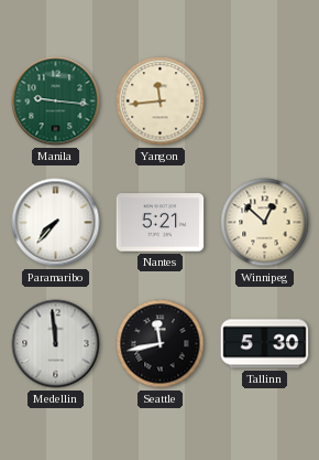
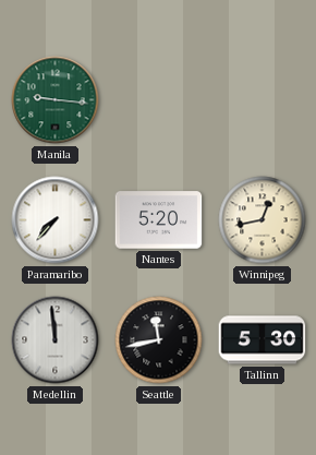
Yangon: 11:44 -> none (161, 101)
Nantes: 5:21 -> 5:20 (159, 220)
Winnipeg: 12:52 -> 12:43 (263, 220)
